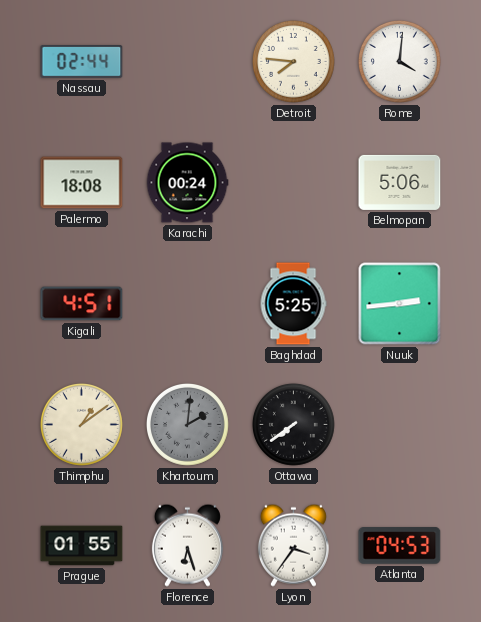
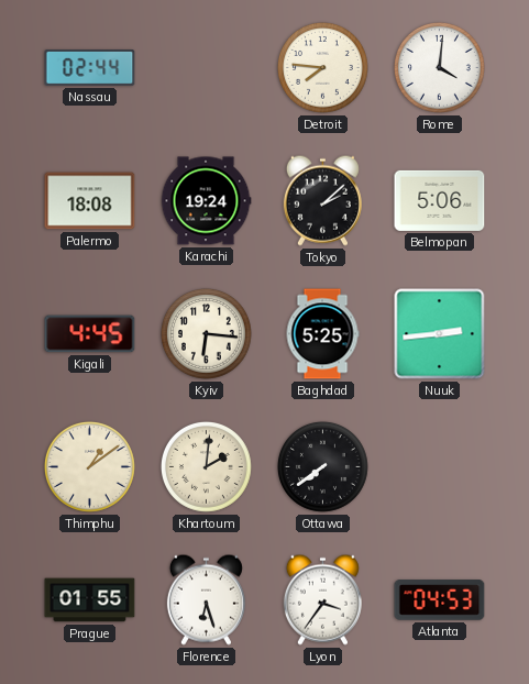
Karachi: 00:24 -> 19:24 (206, 201)
Tokyo: none -> 2:08 (322, 200)
Kigali: 4:51 -> 4:45 (90, 334)
Kyiv: none -> 6:16 (206, 333)
Khartoum dial: grey -> cream (206, 466)
